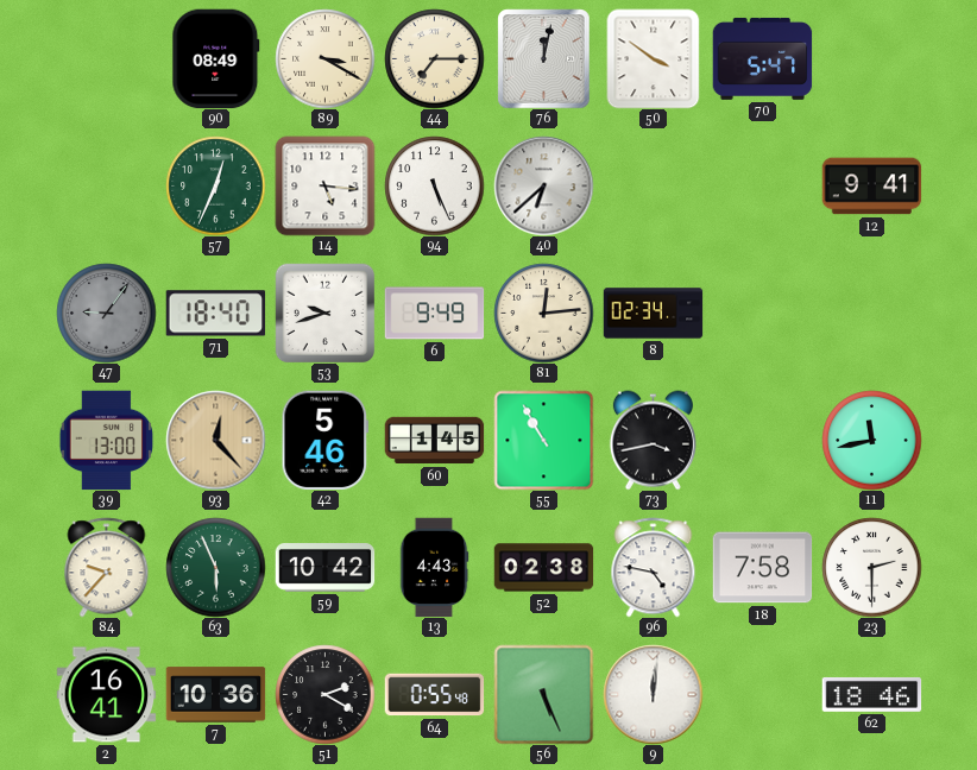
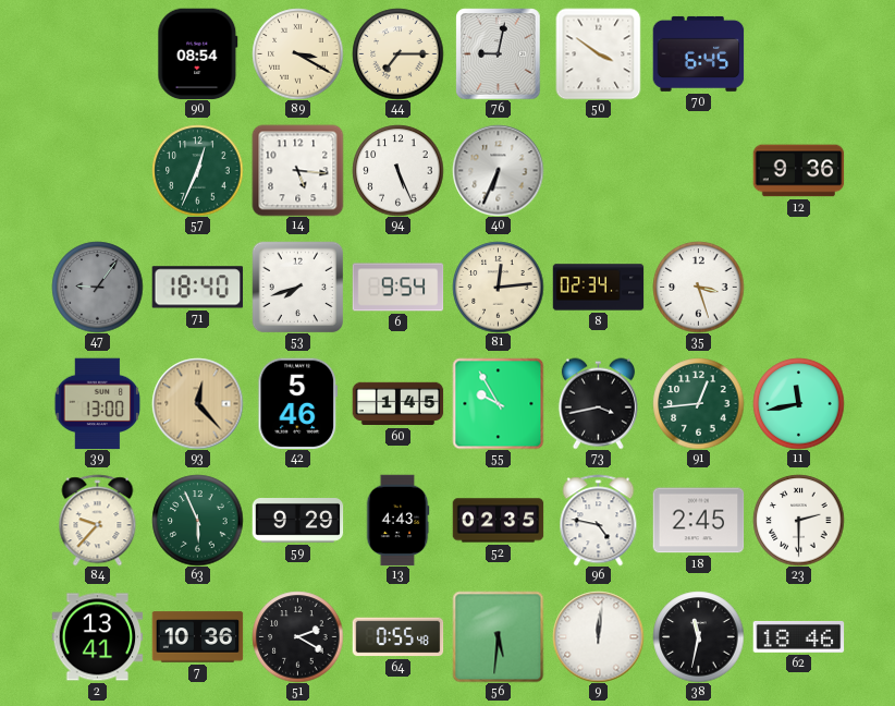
90: 08:49 -> 08:54 (198, 53)
76: 12:02 -> 9:02 (499, 53)
70: 5:47 -> 6:45 (698, 53)
40: 6:38 -> 6:34 (498, 170)
12: 9:41 -> 9:36 (798, 171)
53: 9:42 -> 7:42 (297, 287)
6: 9:49 -> 9:54 (397, 288)
35: none -> 3:27 (698, 287)
55: 10:55 -> 9:55 (498, 403)
91: none -> 12:44 (698, 403)
59: 10:42 -> 9:29 (297, 521)
52: 02:38 -> 02:35 (498, 521)
18: 7:58 -> 2:45 (698, 521)
2: 16:41 -> 13:41 (97, 637)
56: 5:26 -> 5:31 (498, 636)
38: none -> 11:32 (698, 636)
